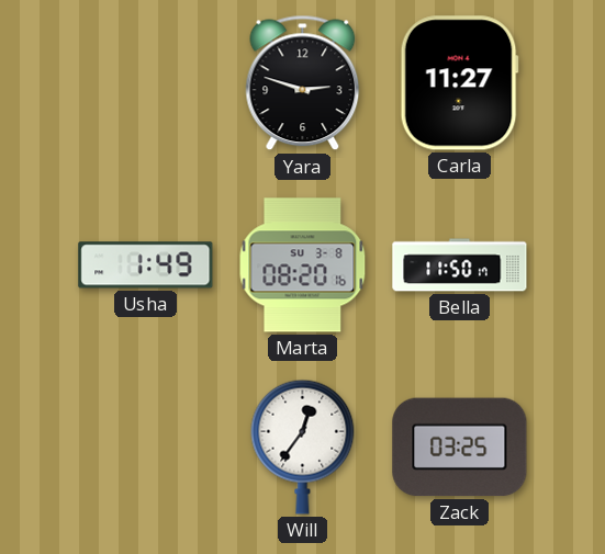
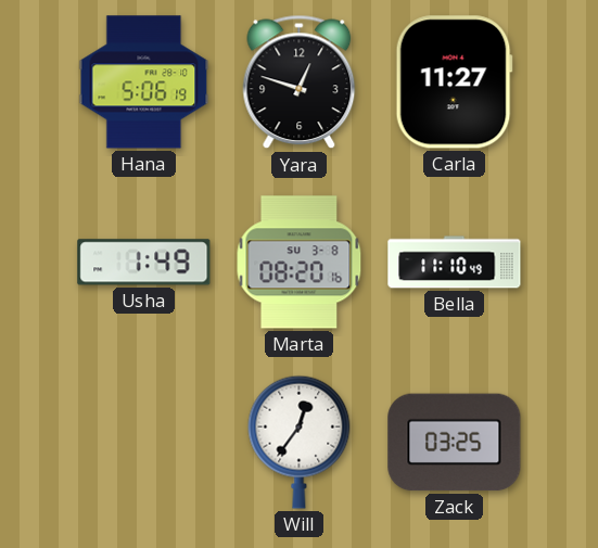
Hana: none -> 5:06 (144, 82)
Yara: 2:48 -> 12:48 (300, 82)
Bella: 11:50 -> 11:10 (455, 263)
